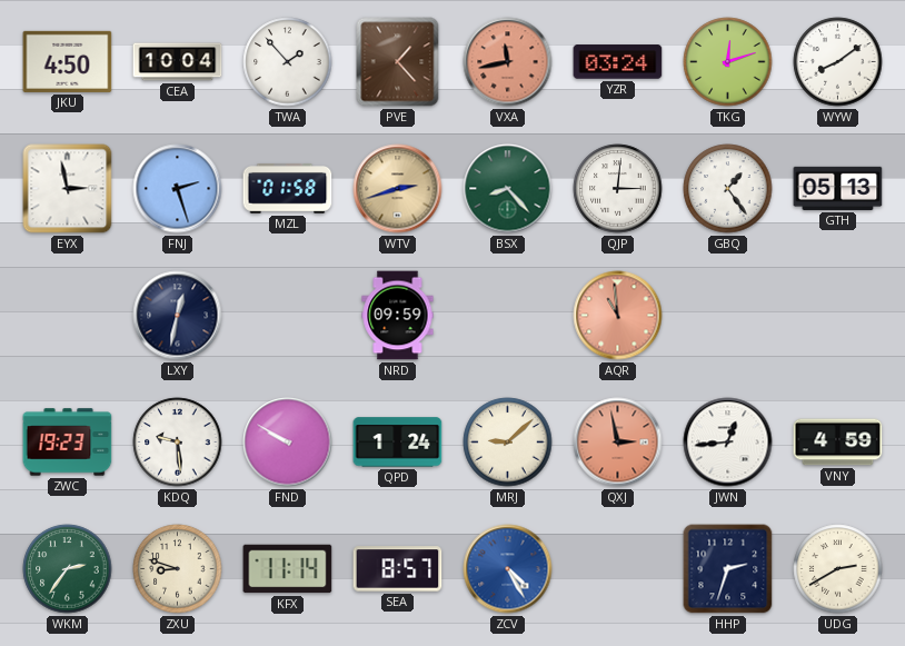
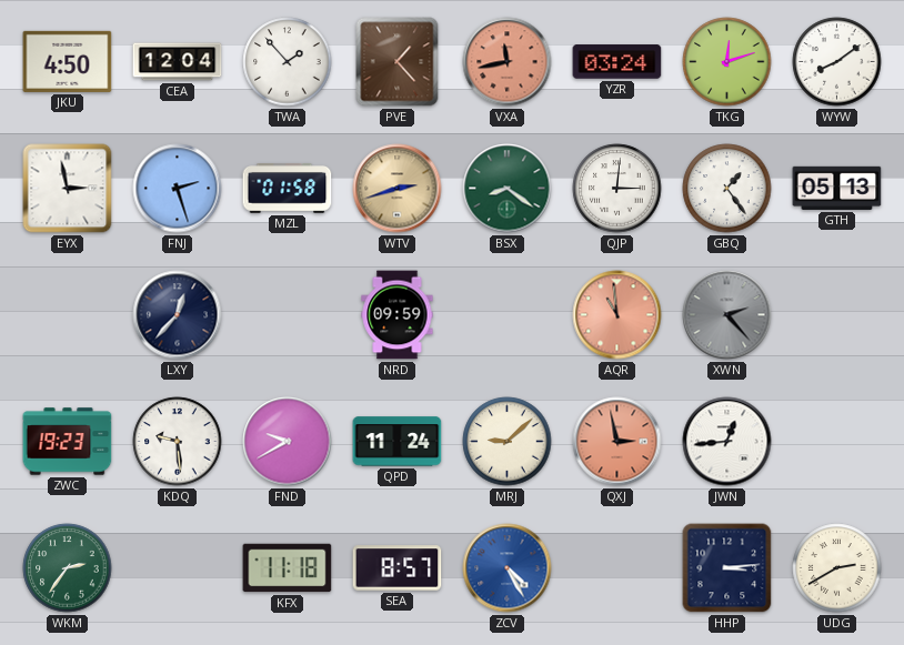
CEA: 10:04 -> 12:04 (178, 62)
BSX: 8:23 -> 8:21 (508, 189)
LXY: 12:32 -> 12:37 (178, 315)
XWN: none -> 2:23 (727, 315)
FND: 9:50 -> 9:40 (288, 442)
QPD: 1:24 -> 11:24 (398, 442)
VNY: 4:59 -> none (838, 443)
ZXU: 8:48 -> none (178, 569)
KFX: 11:14 -> 11:18 (288, 568)
HHP: 2:33 -> 3:14 (727, 568)
